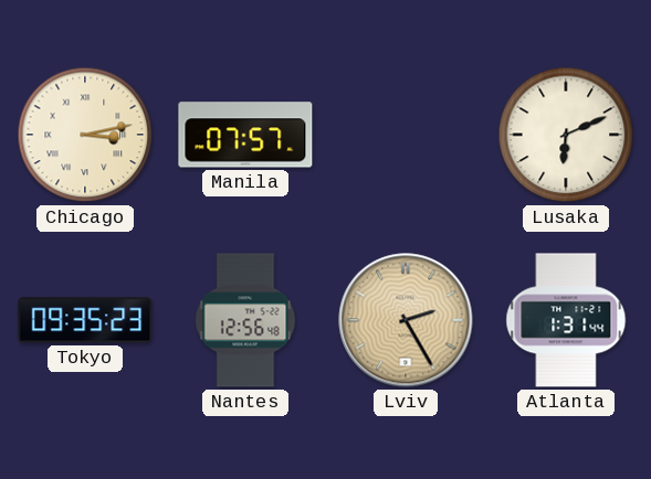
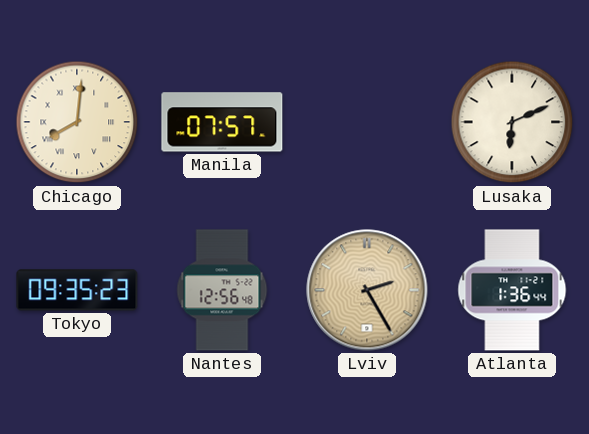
Chicago: 3:13 -> 8:01 (77, 122)
Atlanta: 1:31 -> 1:36 (512, 290)
